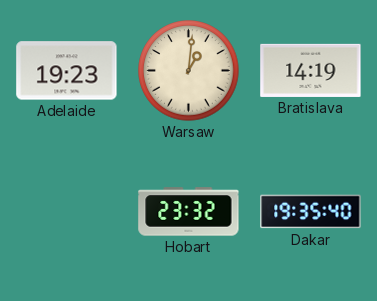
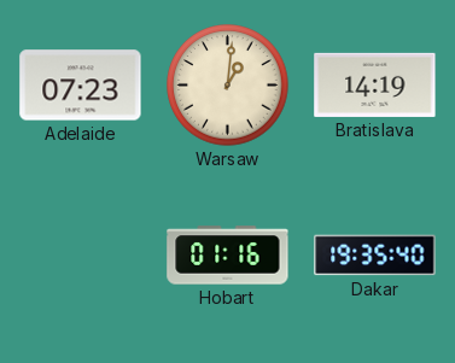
Adelaide: 19:23 -> 07:23 (81, 86)
Hobart: 23:32 -> 01:16 (228, 256)
